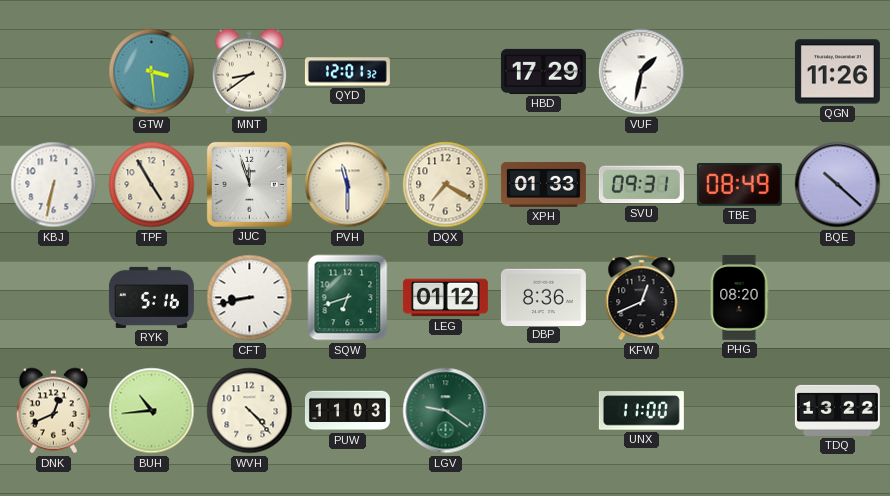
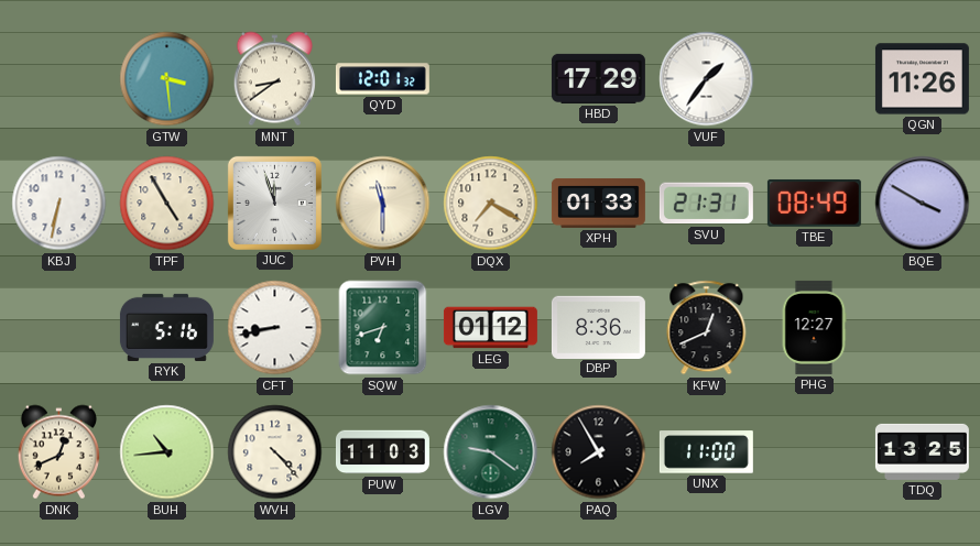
VUF: 1:32 -> 1:36 (707, 79)
SVU: 09:31 -> 21:31 (706, 204)
BQE: 10:22 -> 3:50 (923, 204)
PHG: 08:20 -> 12:27 (814, 327)
PAQ: none -> 7:55 (599, 452)
TDQ: 13:22 -> 13:25 (922, 451)
